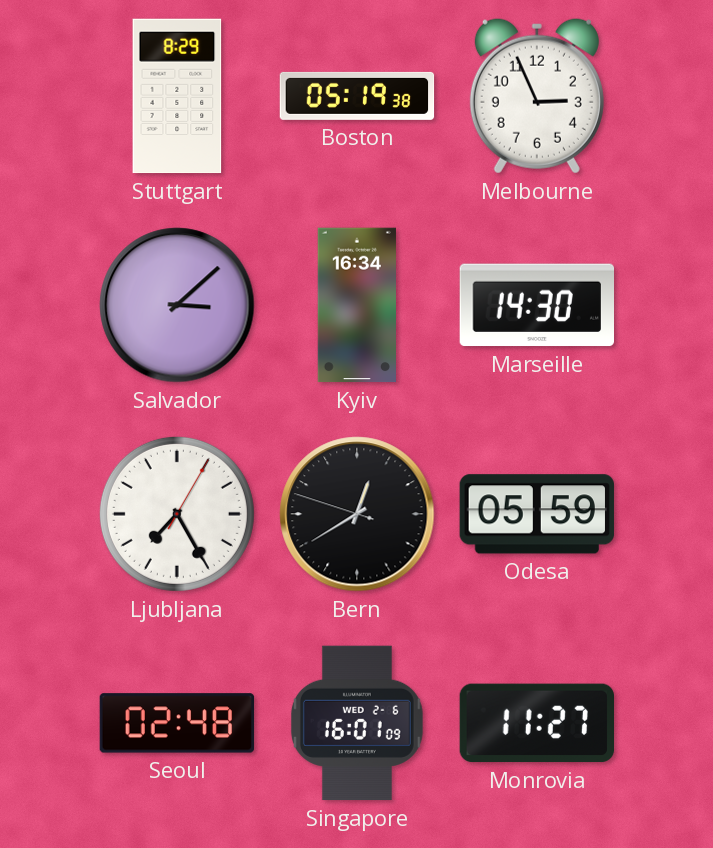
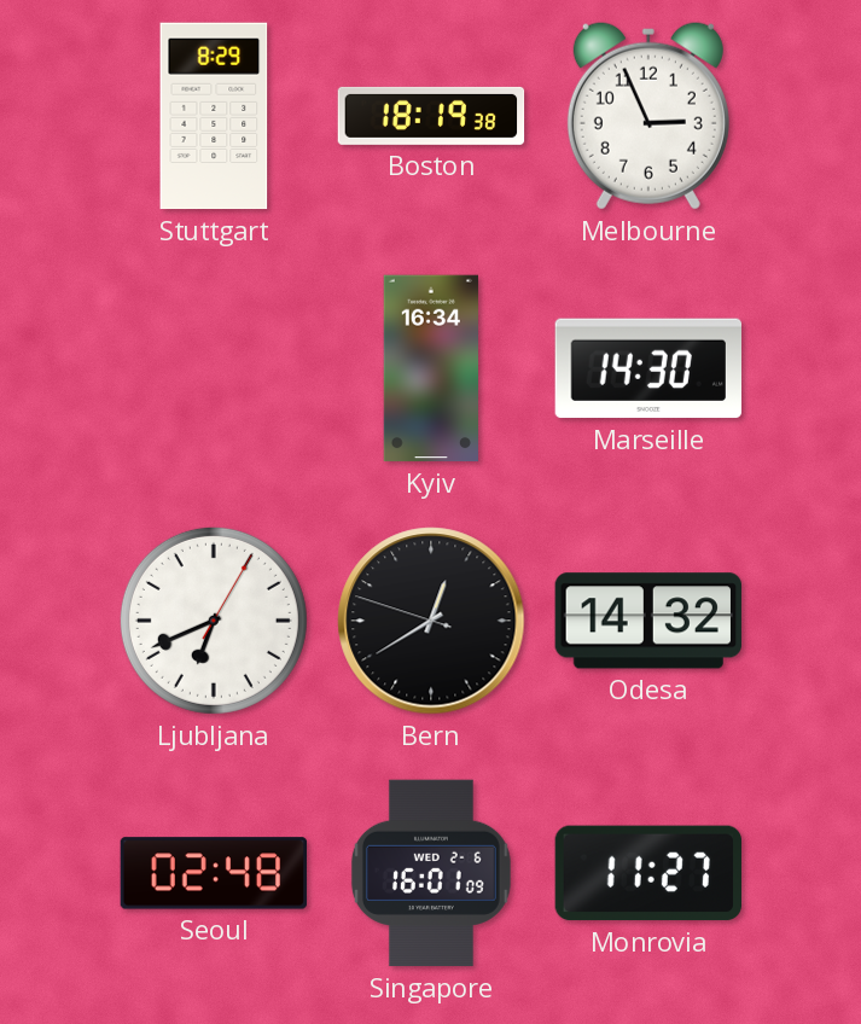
Boston: 05:19 -> 18:19 (431, 116)
Salvador: 3:08 -> none (177, 305)
Ljubljana: 7:25 -> 6:41 (214, 621)
Odesa: 05:59 -> 14:32 (647, 621)
